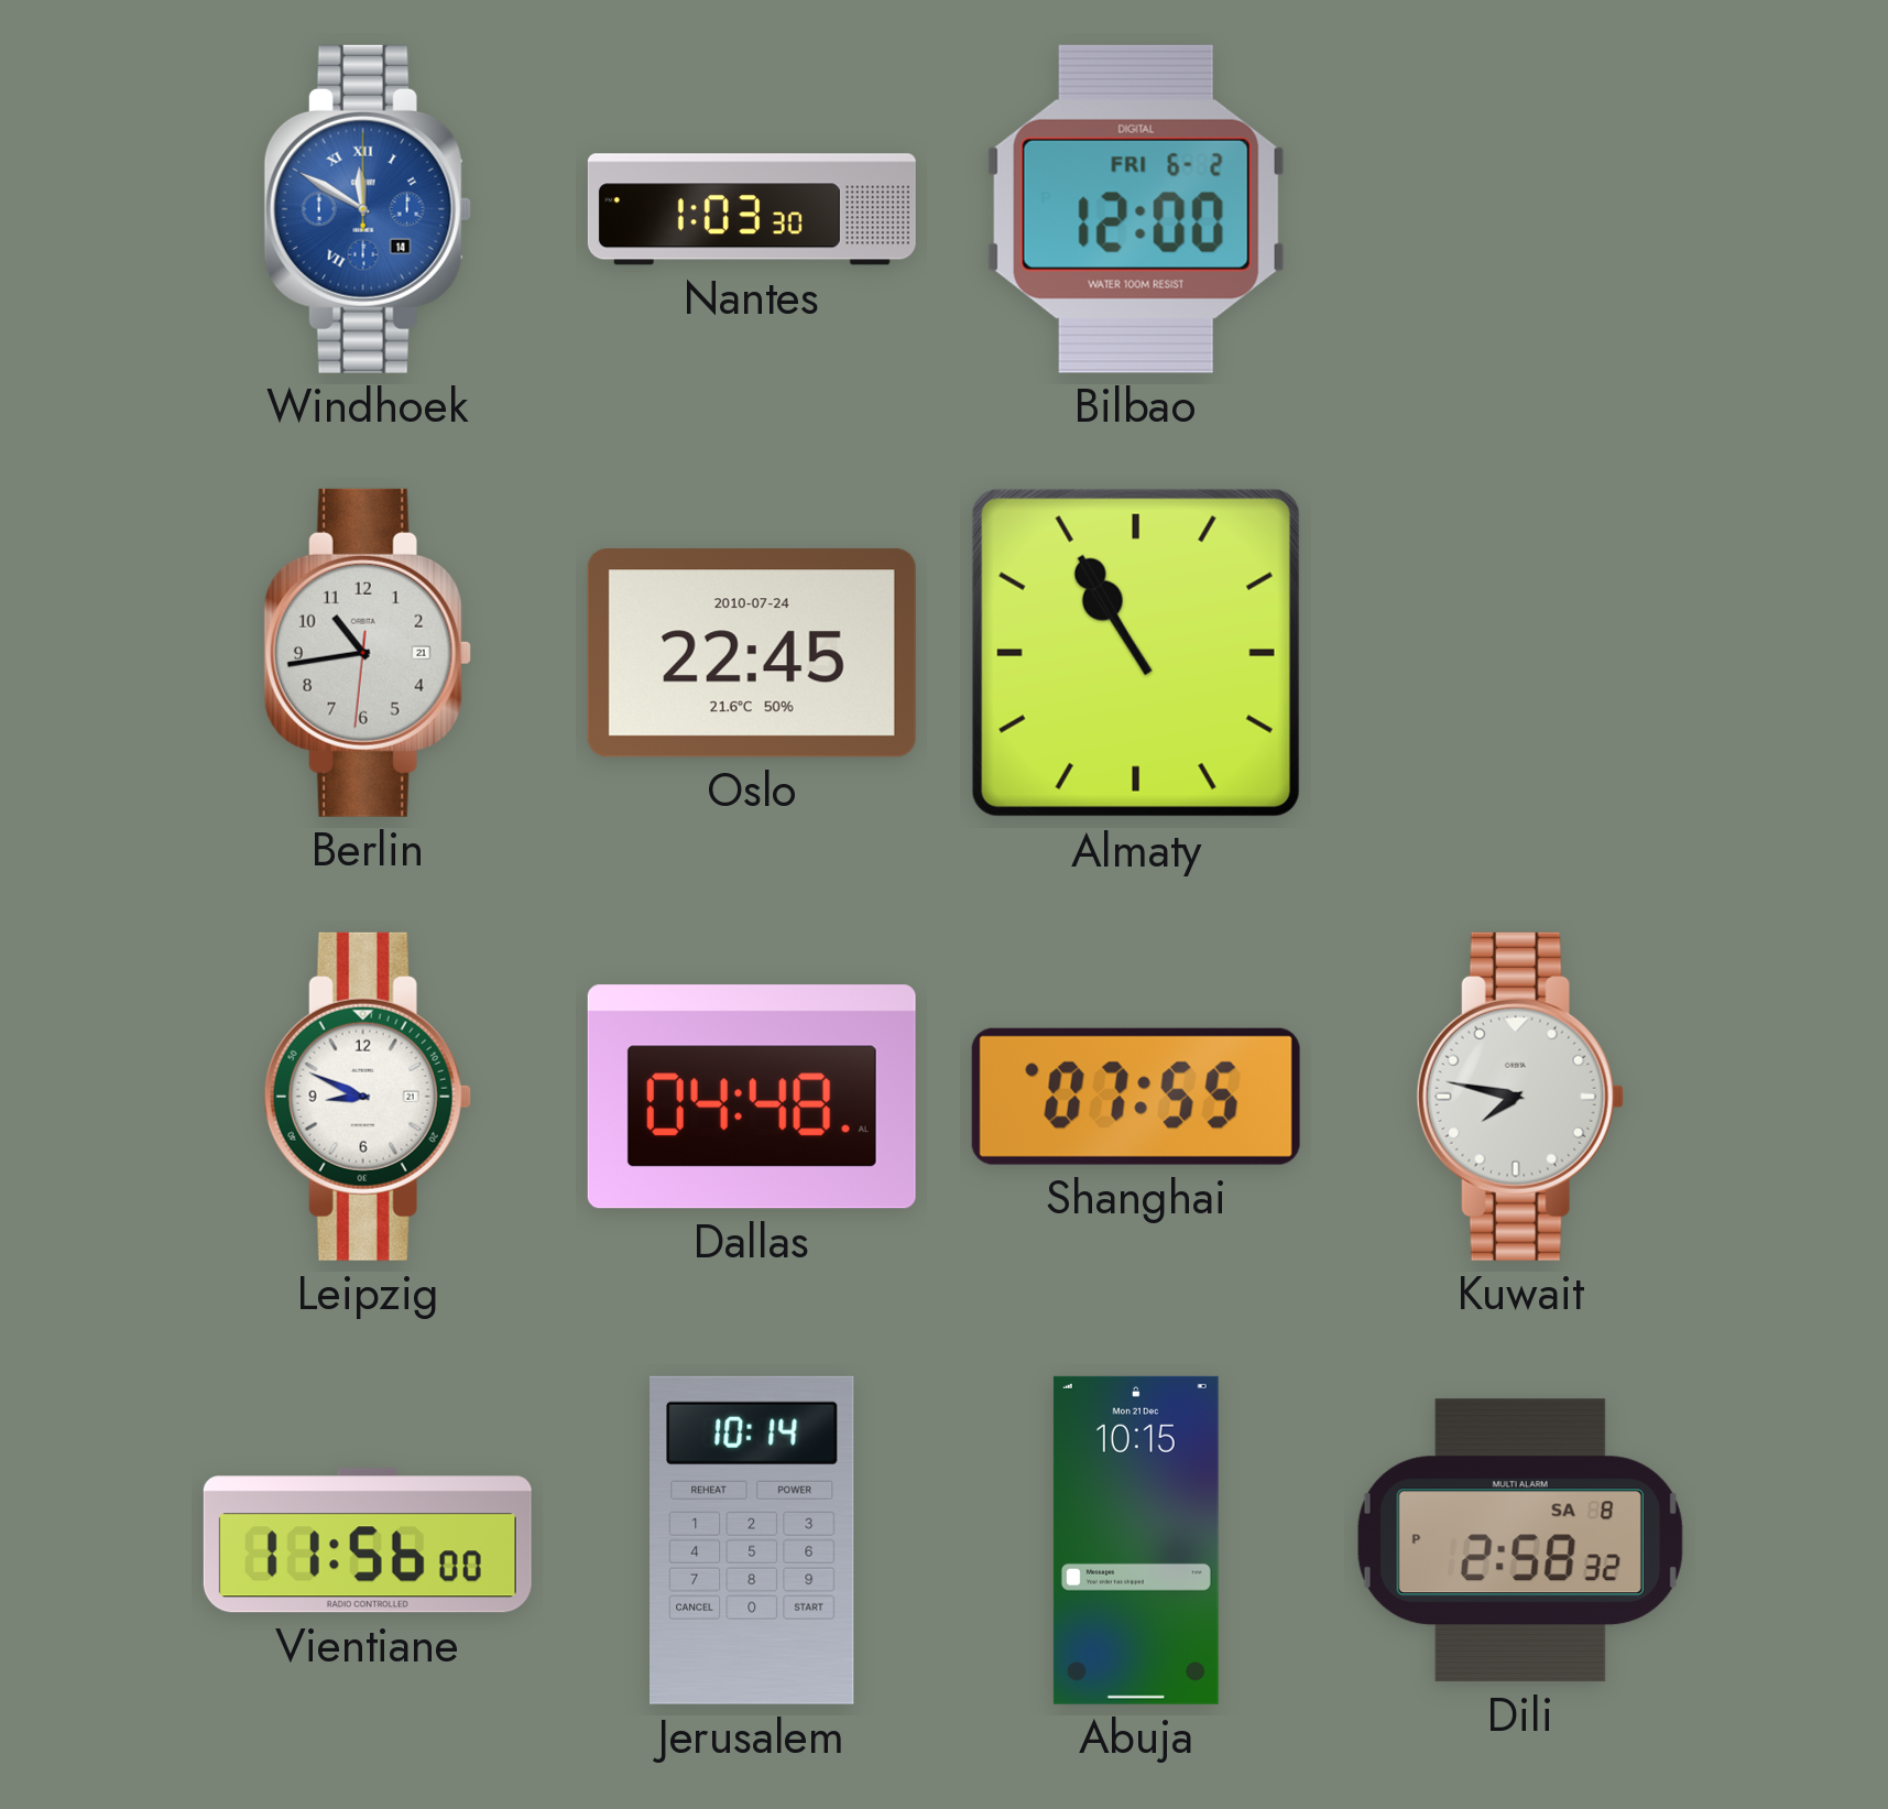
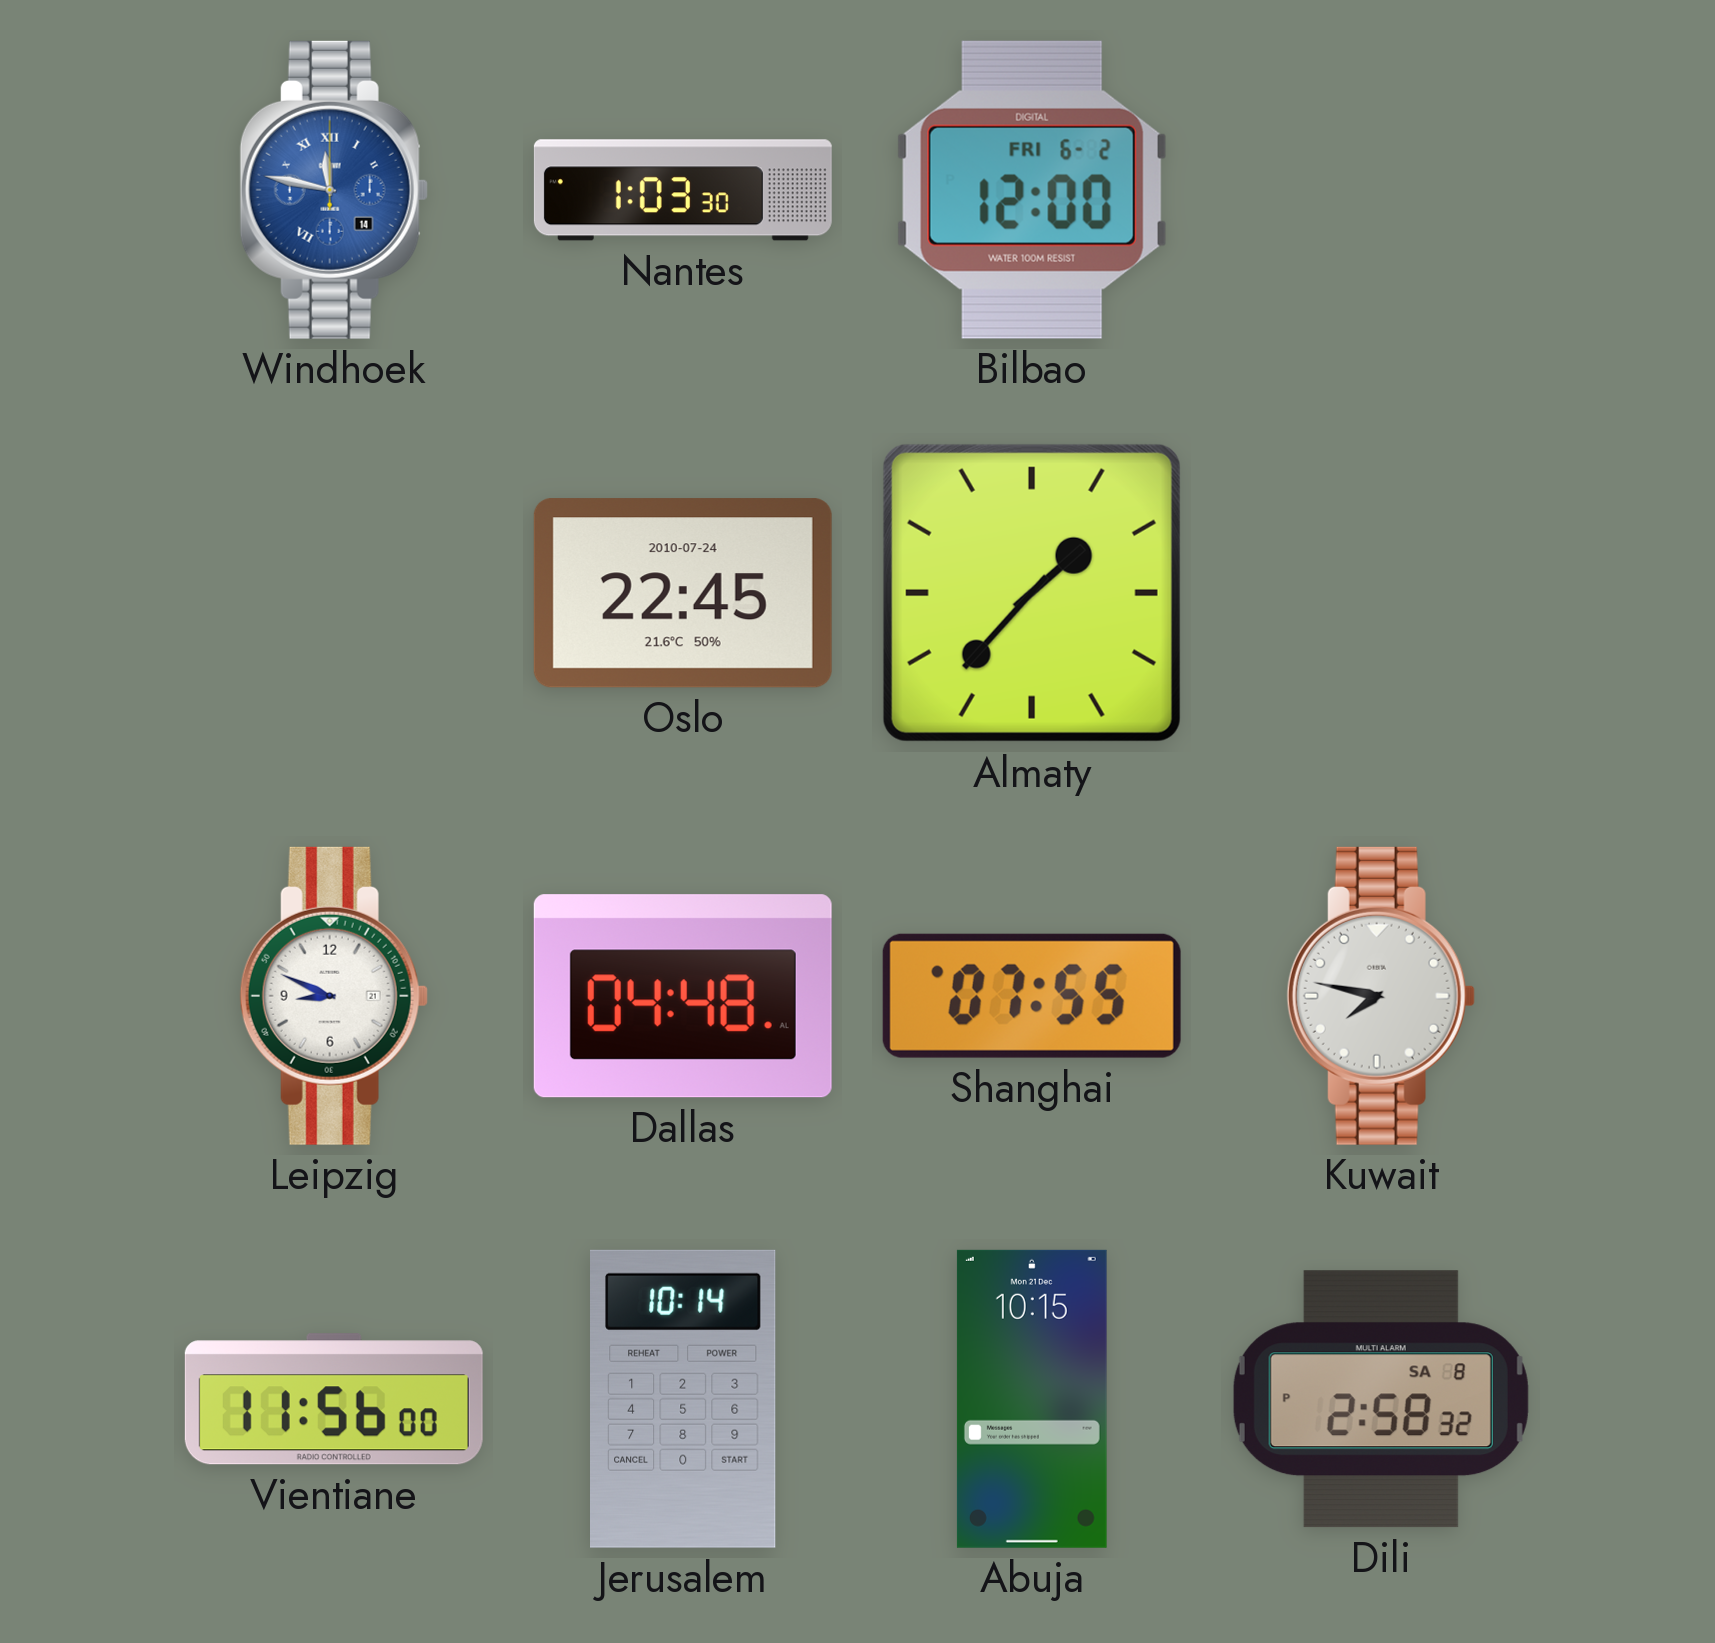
Windhoek: 11:50 -> 11:47 (334, 190)
Berlin: 10:43 -> none (368, 653)
Almaty: 10:55 -> 1:37 (1032, 593)
